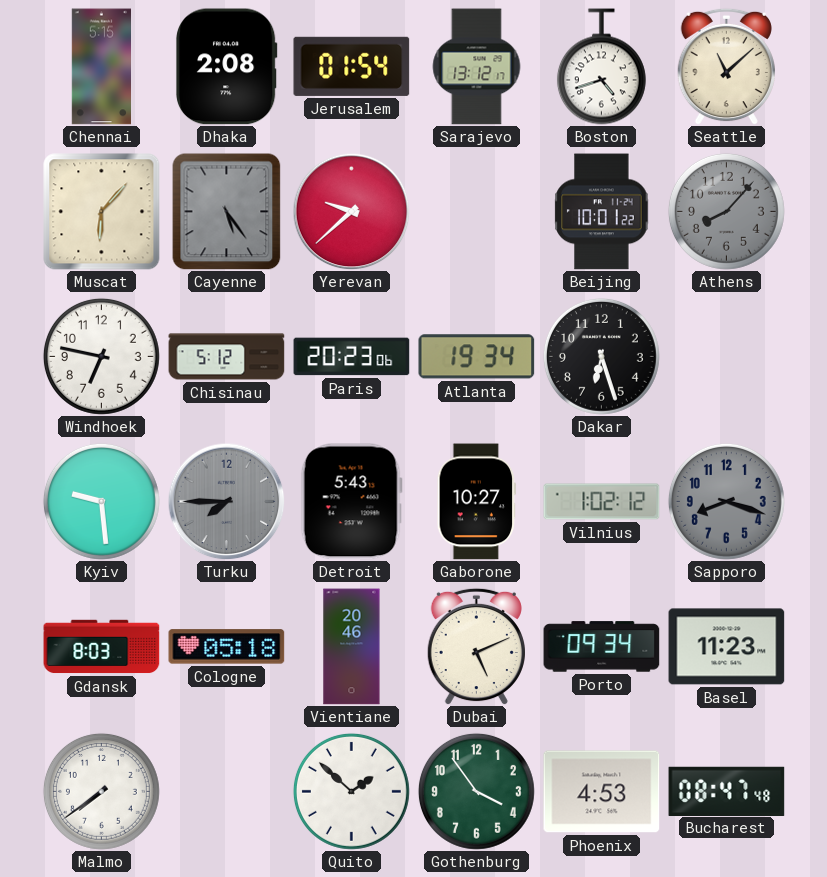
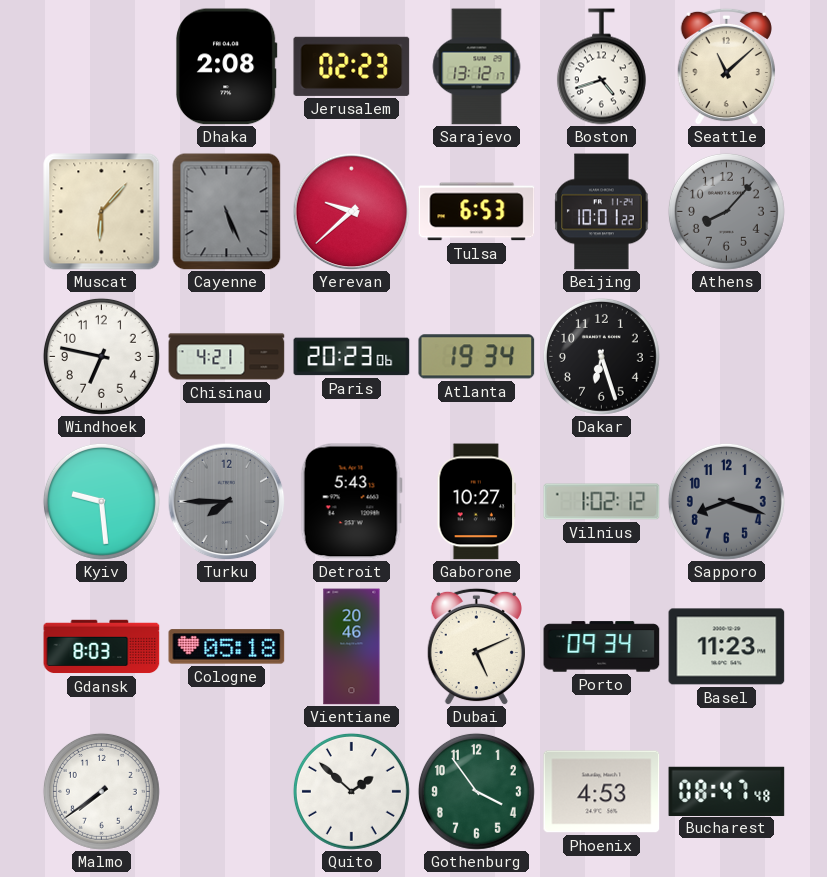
Chennai: 5:15 -> none (101, 67)
Jerusalem: 01:54 -> 02:23 (352, 66)
Cayenne: 5:24 -> 5:26 (227, 212)
Tulsa: none -> 6:53 (477, 212)
Chisinau: 5:12 -> 4:21 (227, 357)
